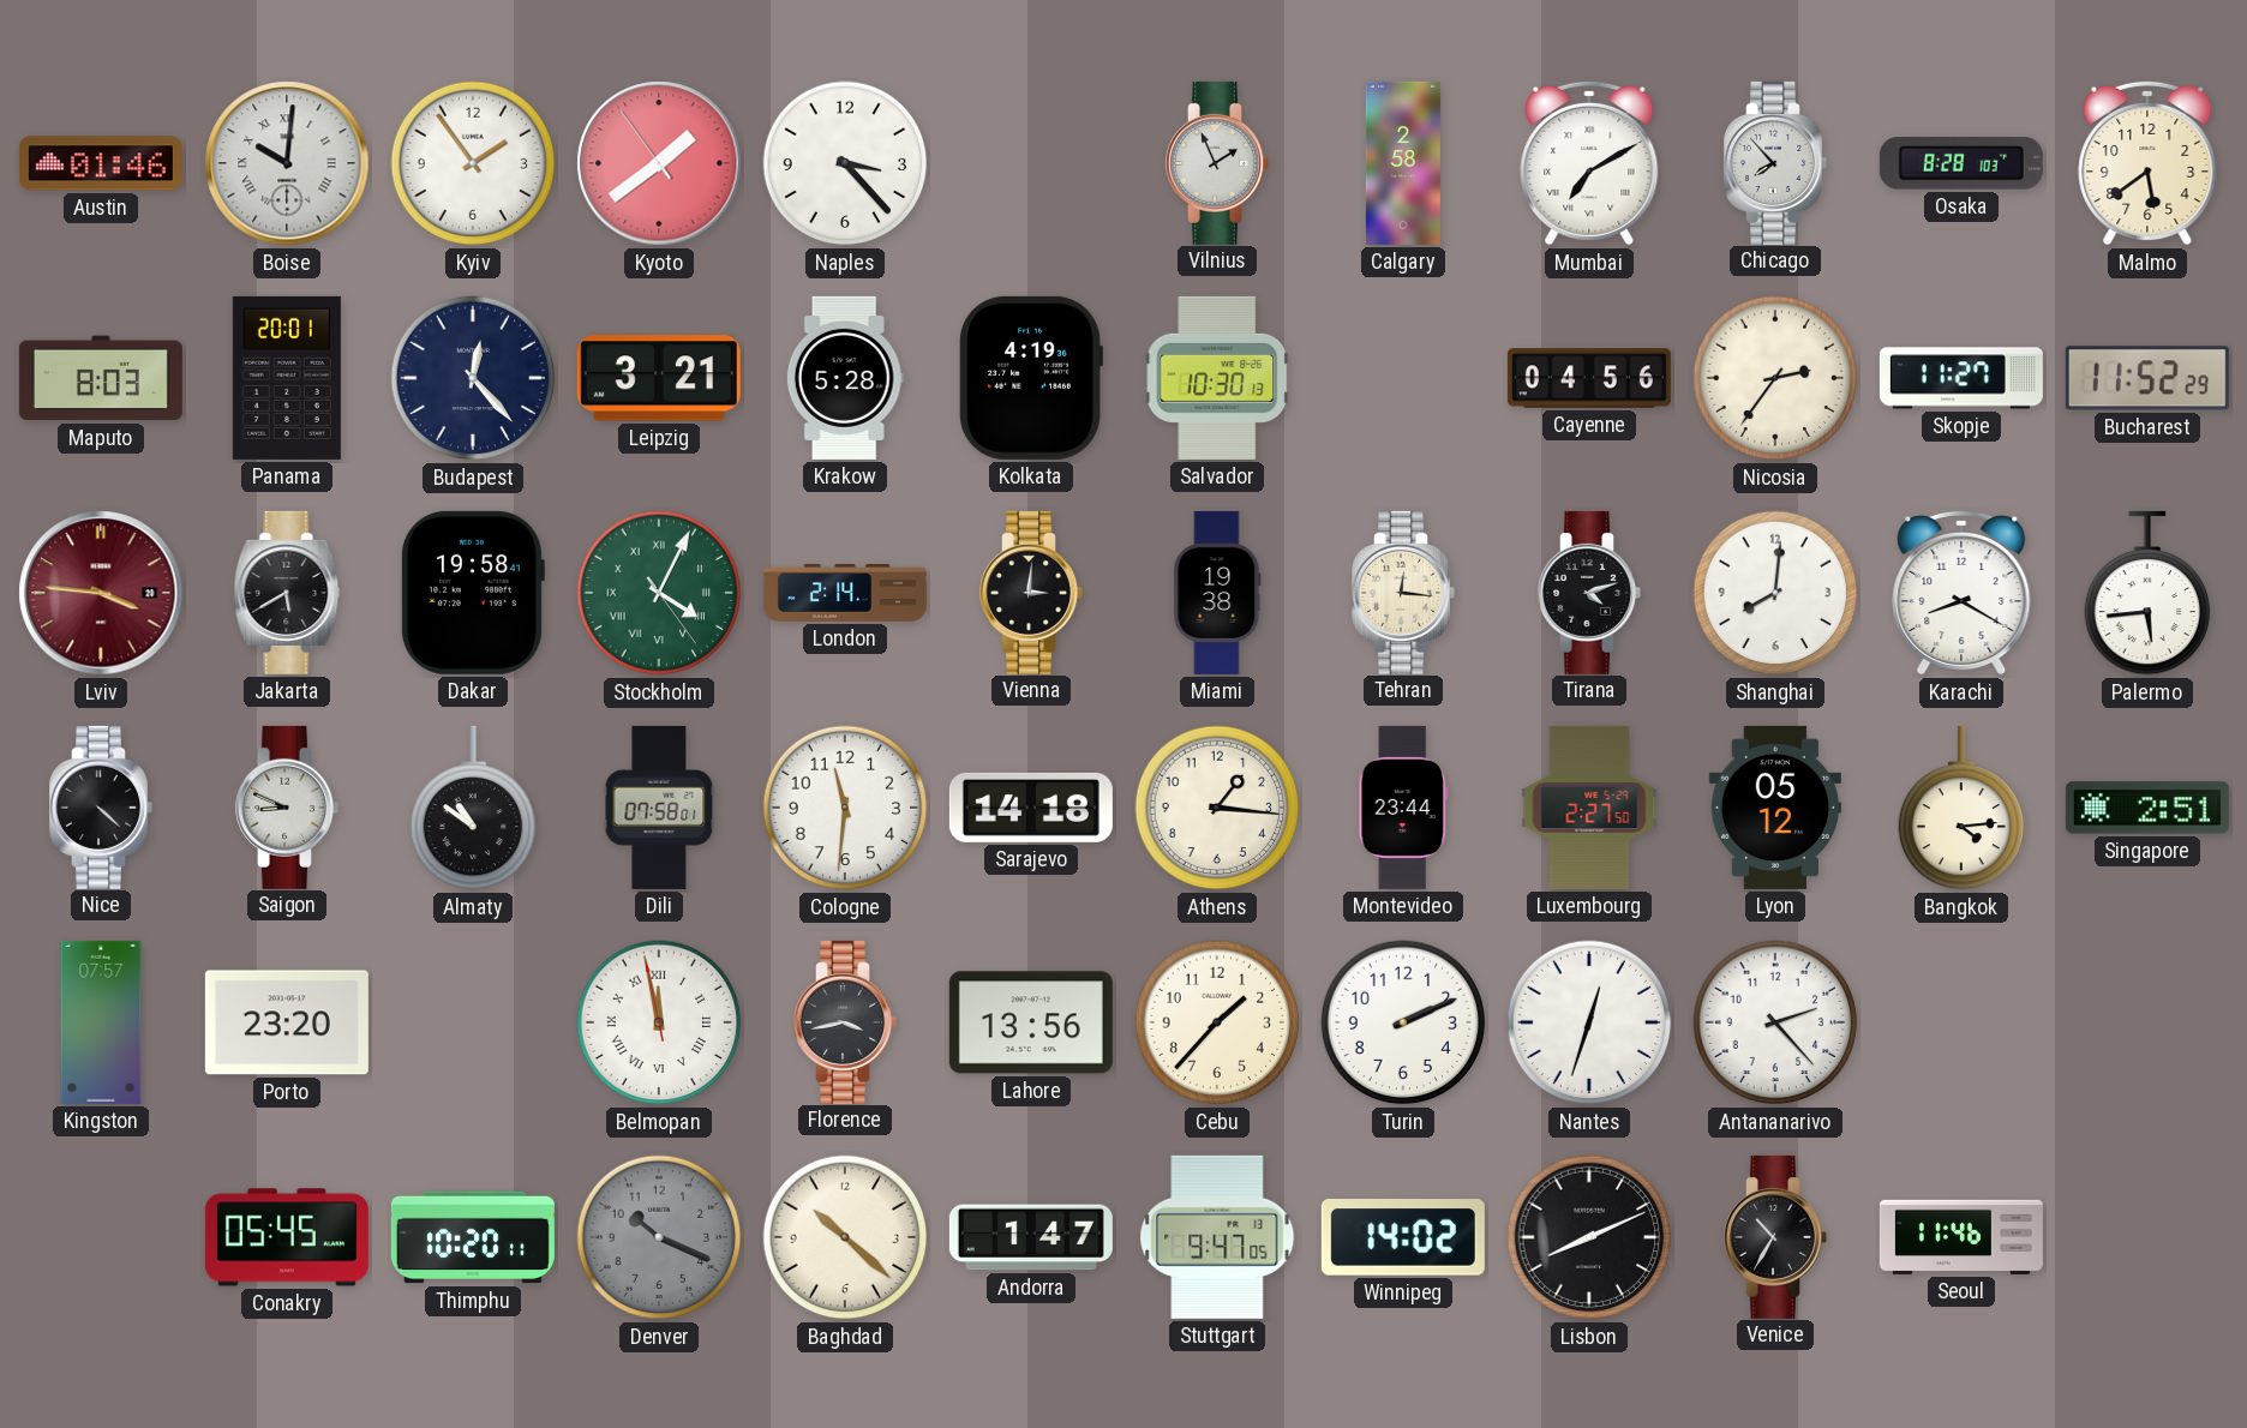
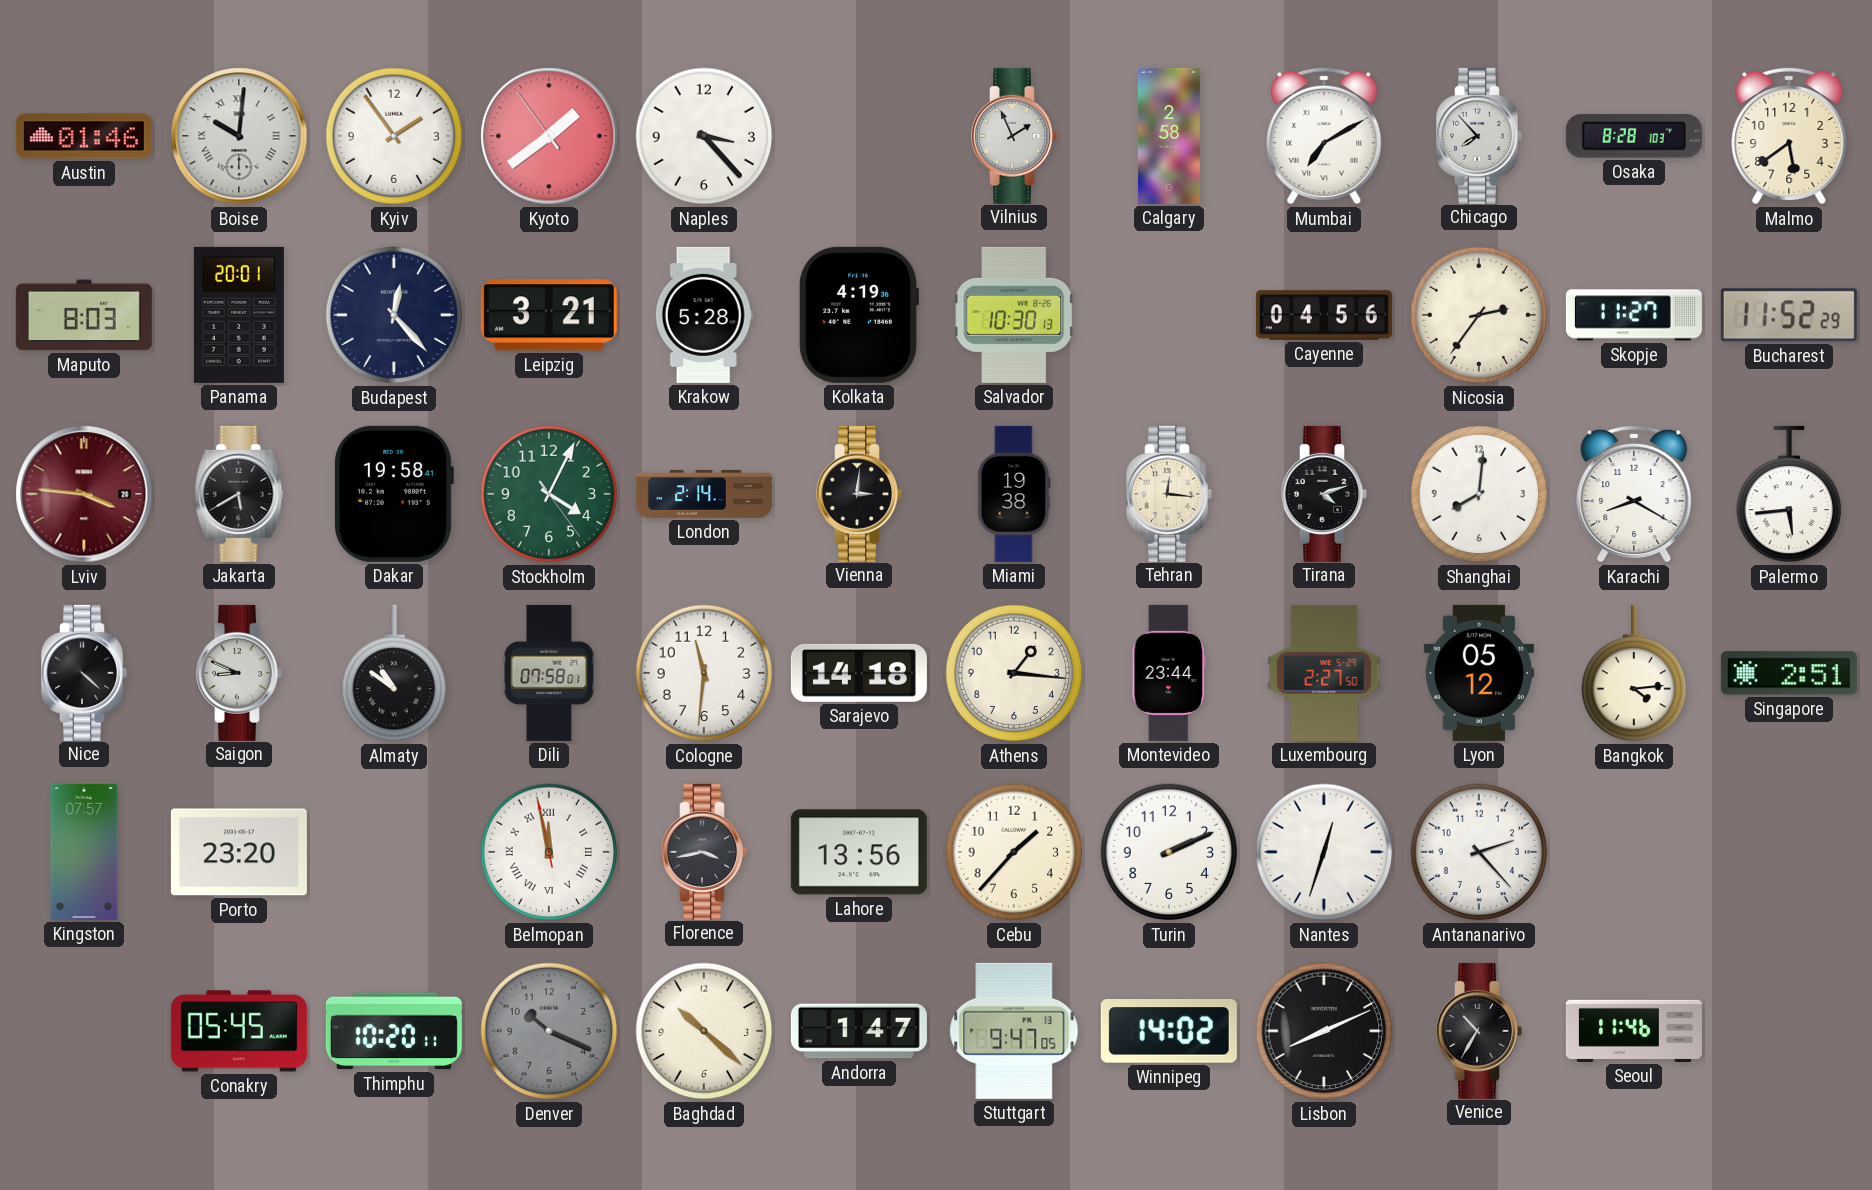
Stockholm numerals: Roman -> Arabic (549, 494)
